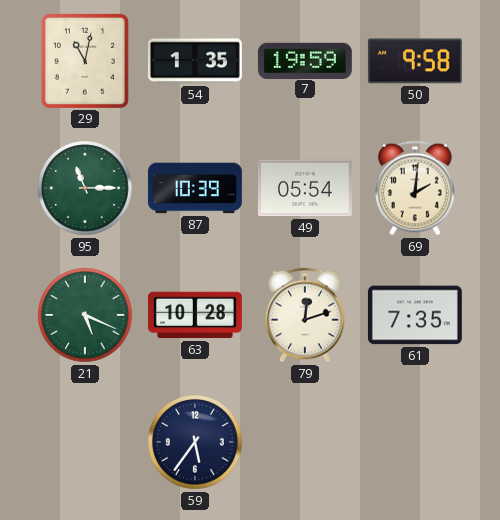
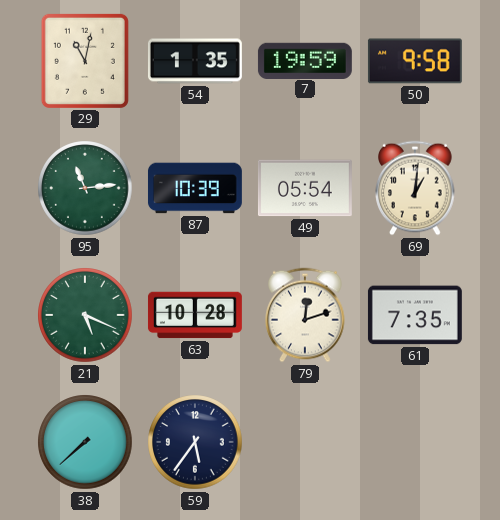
95: 11:15 -> 11:14 (85, 188)
69: 2:01 -> 1:01 (415, 188)
38: none -> 7:38 (85, 442)
